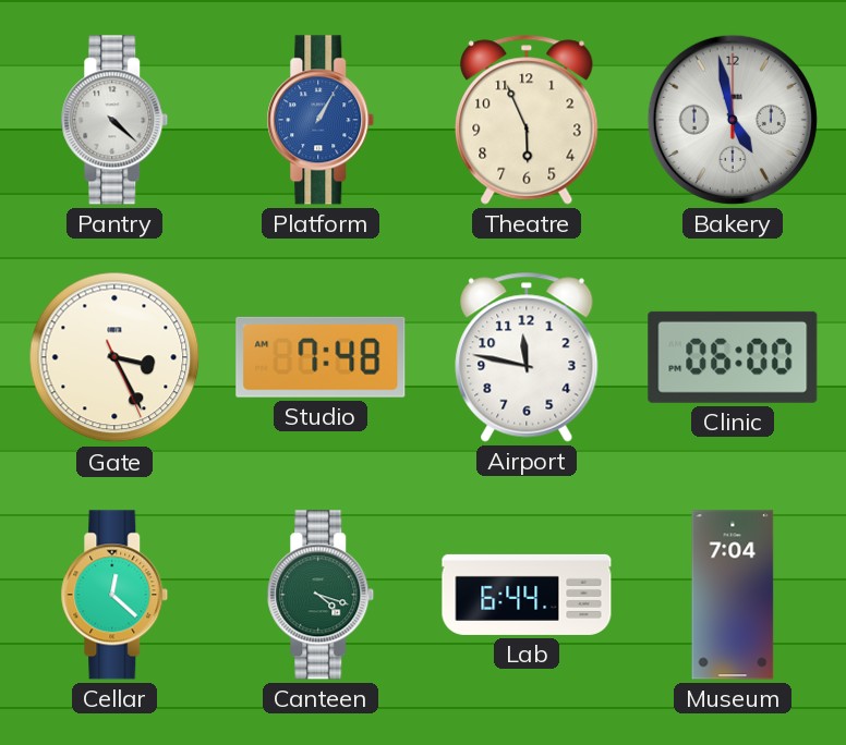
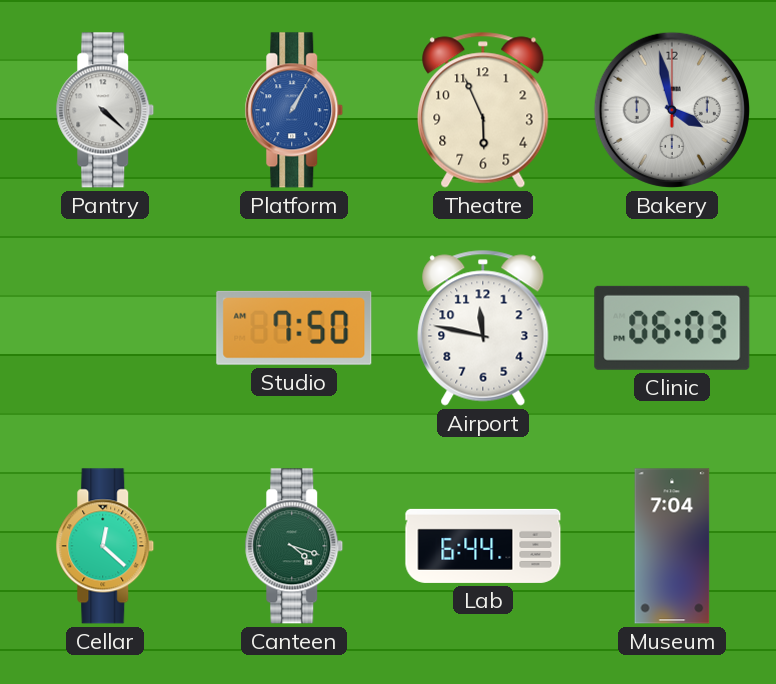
Bakery: 4:58 -> 3:58 (672, 110)
Gate: 3:25 -> none (114, 357)
Studio: 7:48 -> 7:50 (294, 328)
Clinic: 06:00 -> 06:03 (672, 328)
